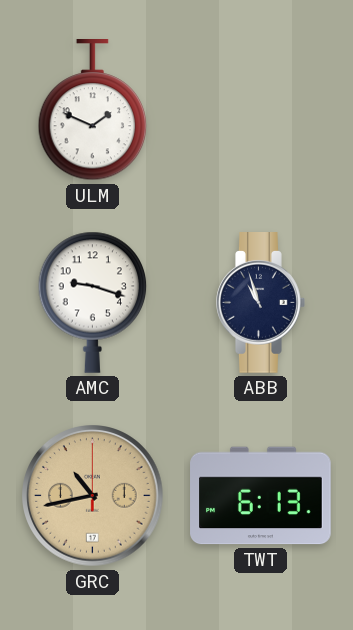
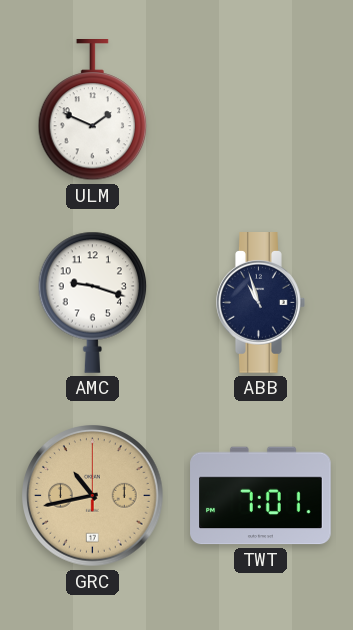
TWT: 6:13 -> 7:01 (261, 496)
